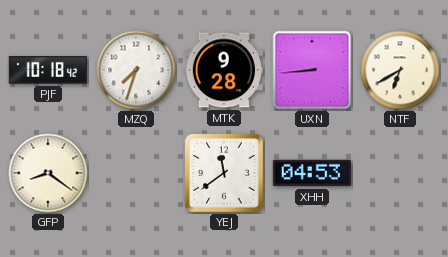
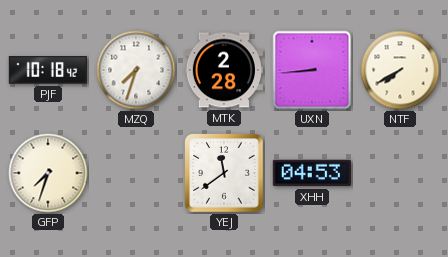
MTK: 9:28 -> 2:28 (224, 70)
NTF: 6:40 -> 7:40 (400, 70)
GFP: 8:21 -> 7:33 (48, 173)
